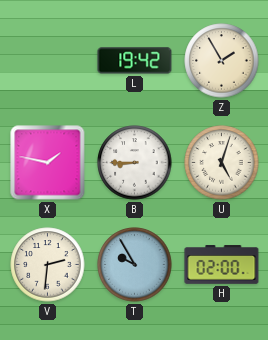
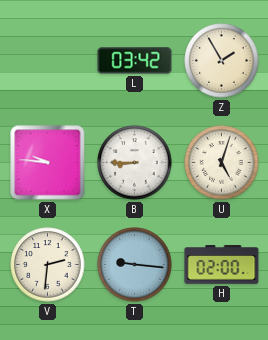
L: 19:42 -> 03:42 (135, 61)
X: 1:47 -> 9:46 (48, 163)
T: 9:55 -> 9:16 (135, 265)
